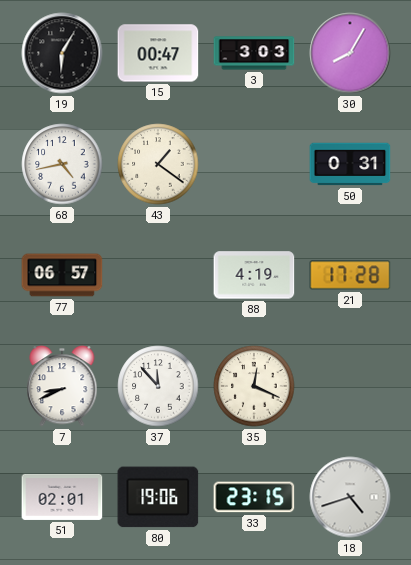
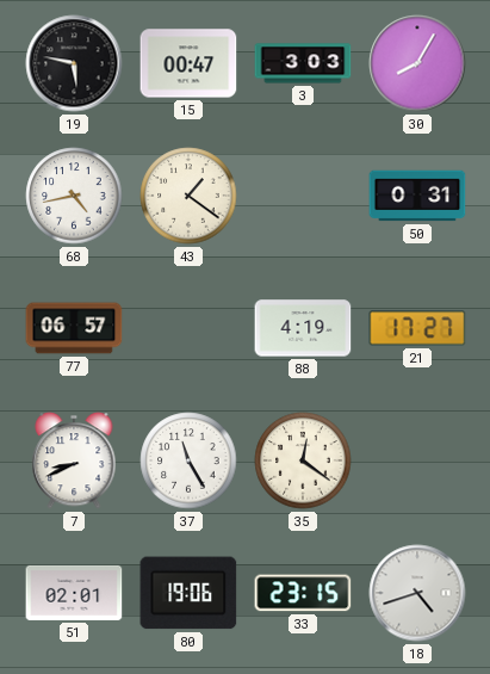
19: 6:05 -> 5:47 (74, 63)
21: 17:28 -> 17:27 (417, 328)
37: 11:53 -> 11:25 (188, 460)
35: 12:19 -> 12:21 (303, 460)
